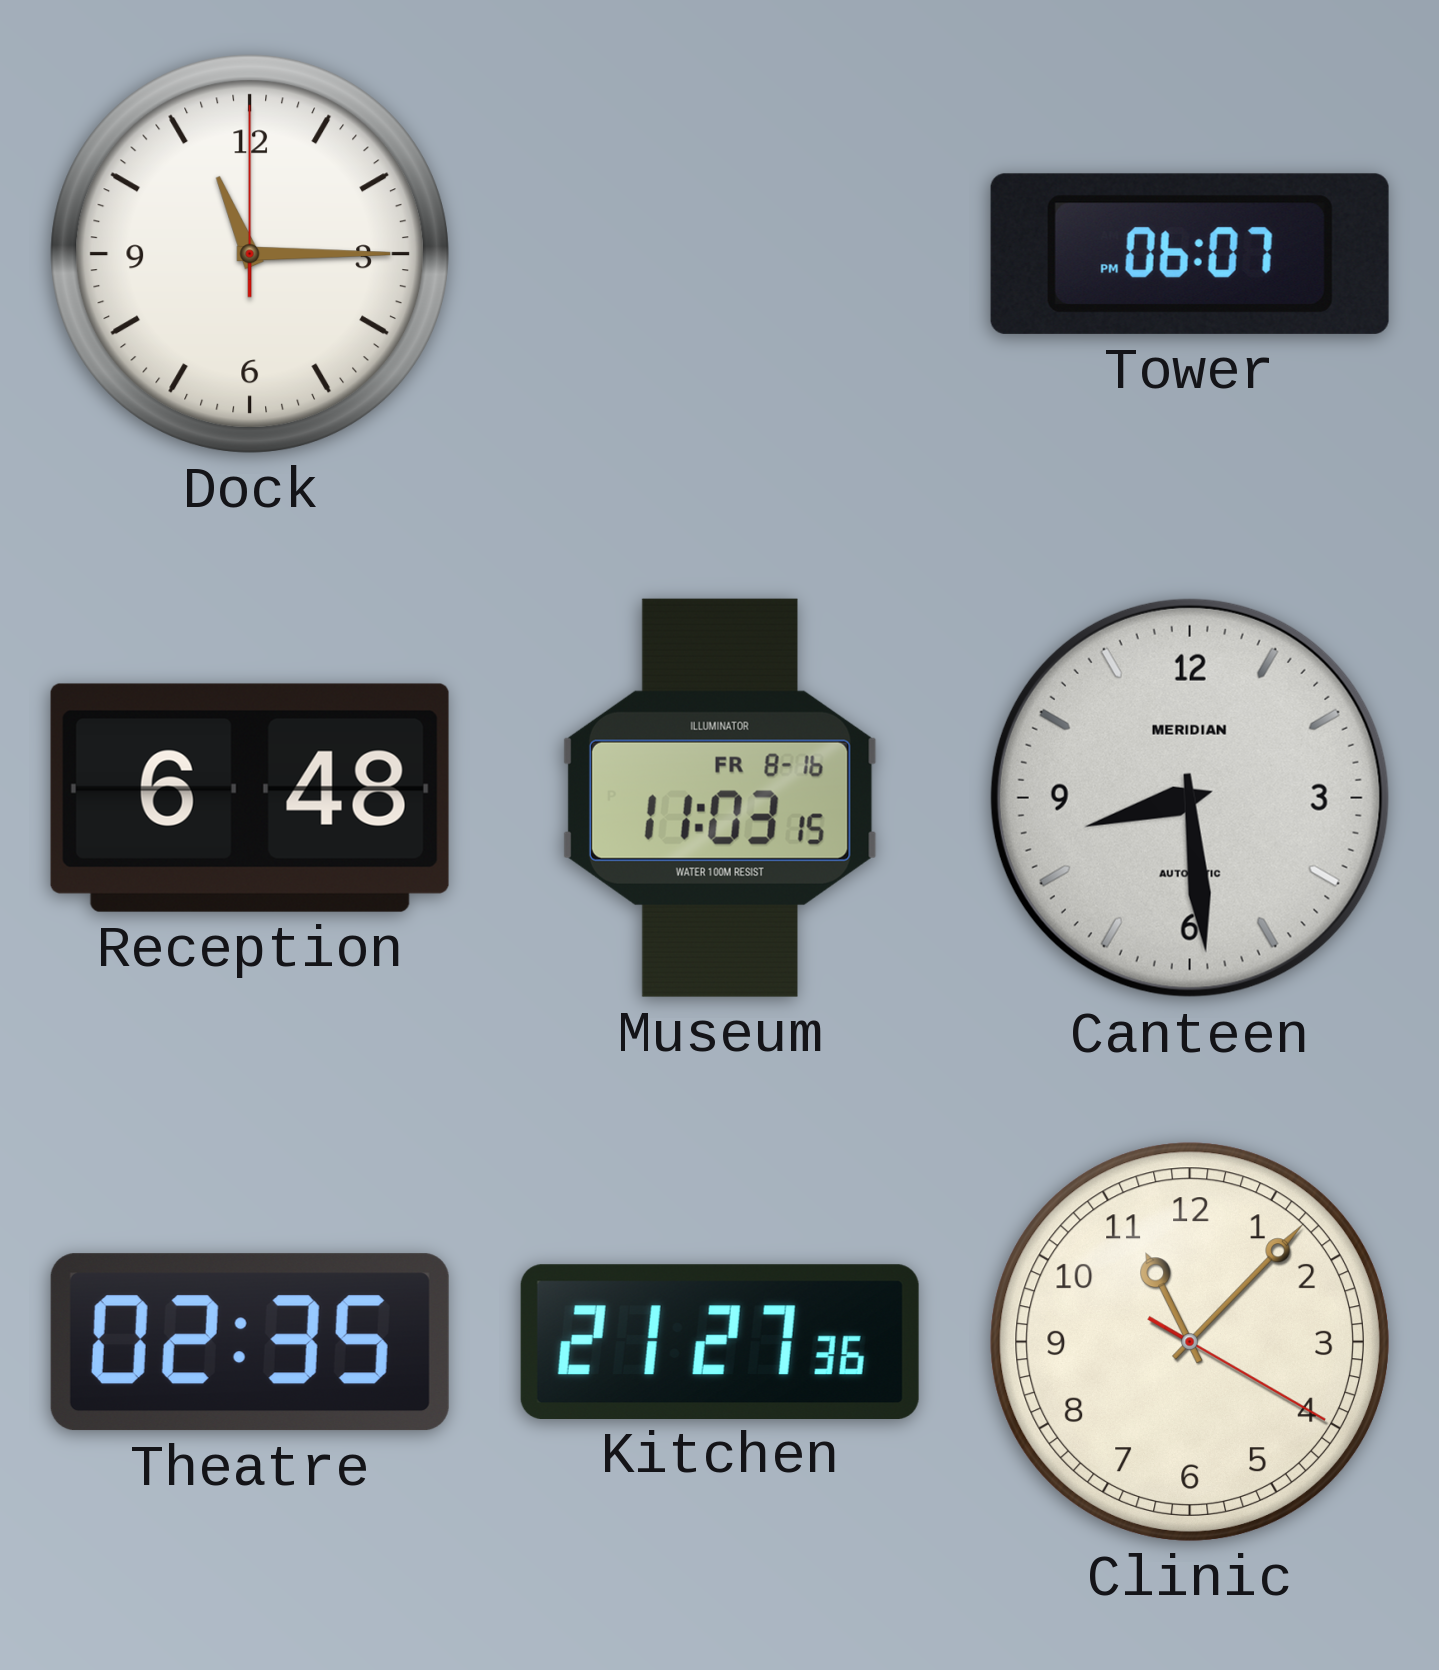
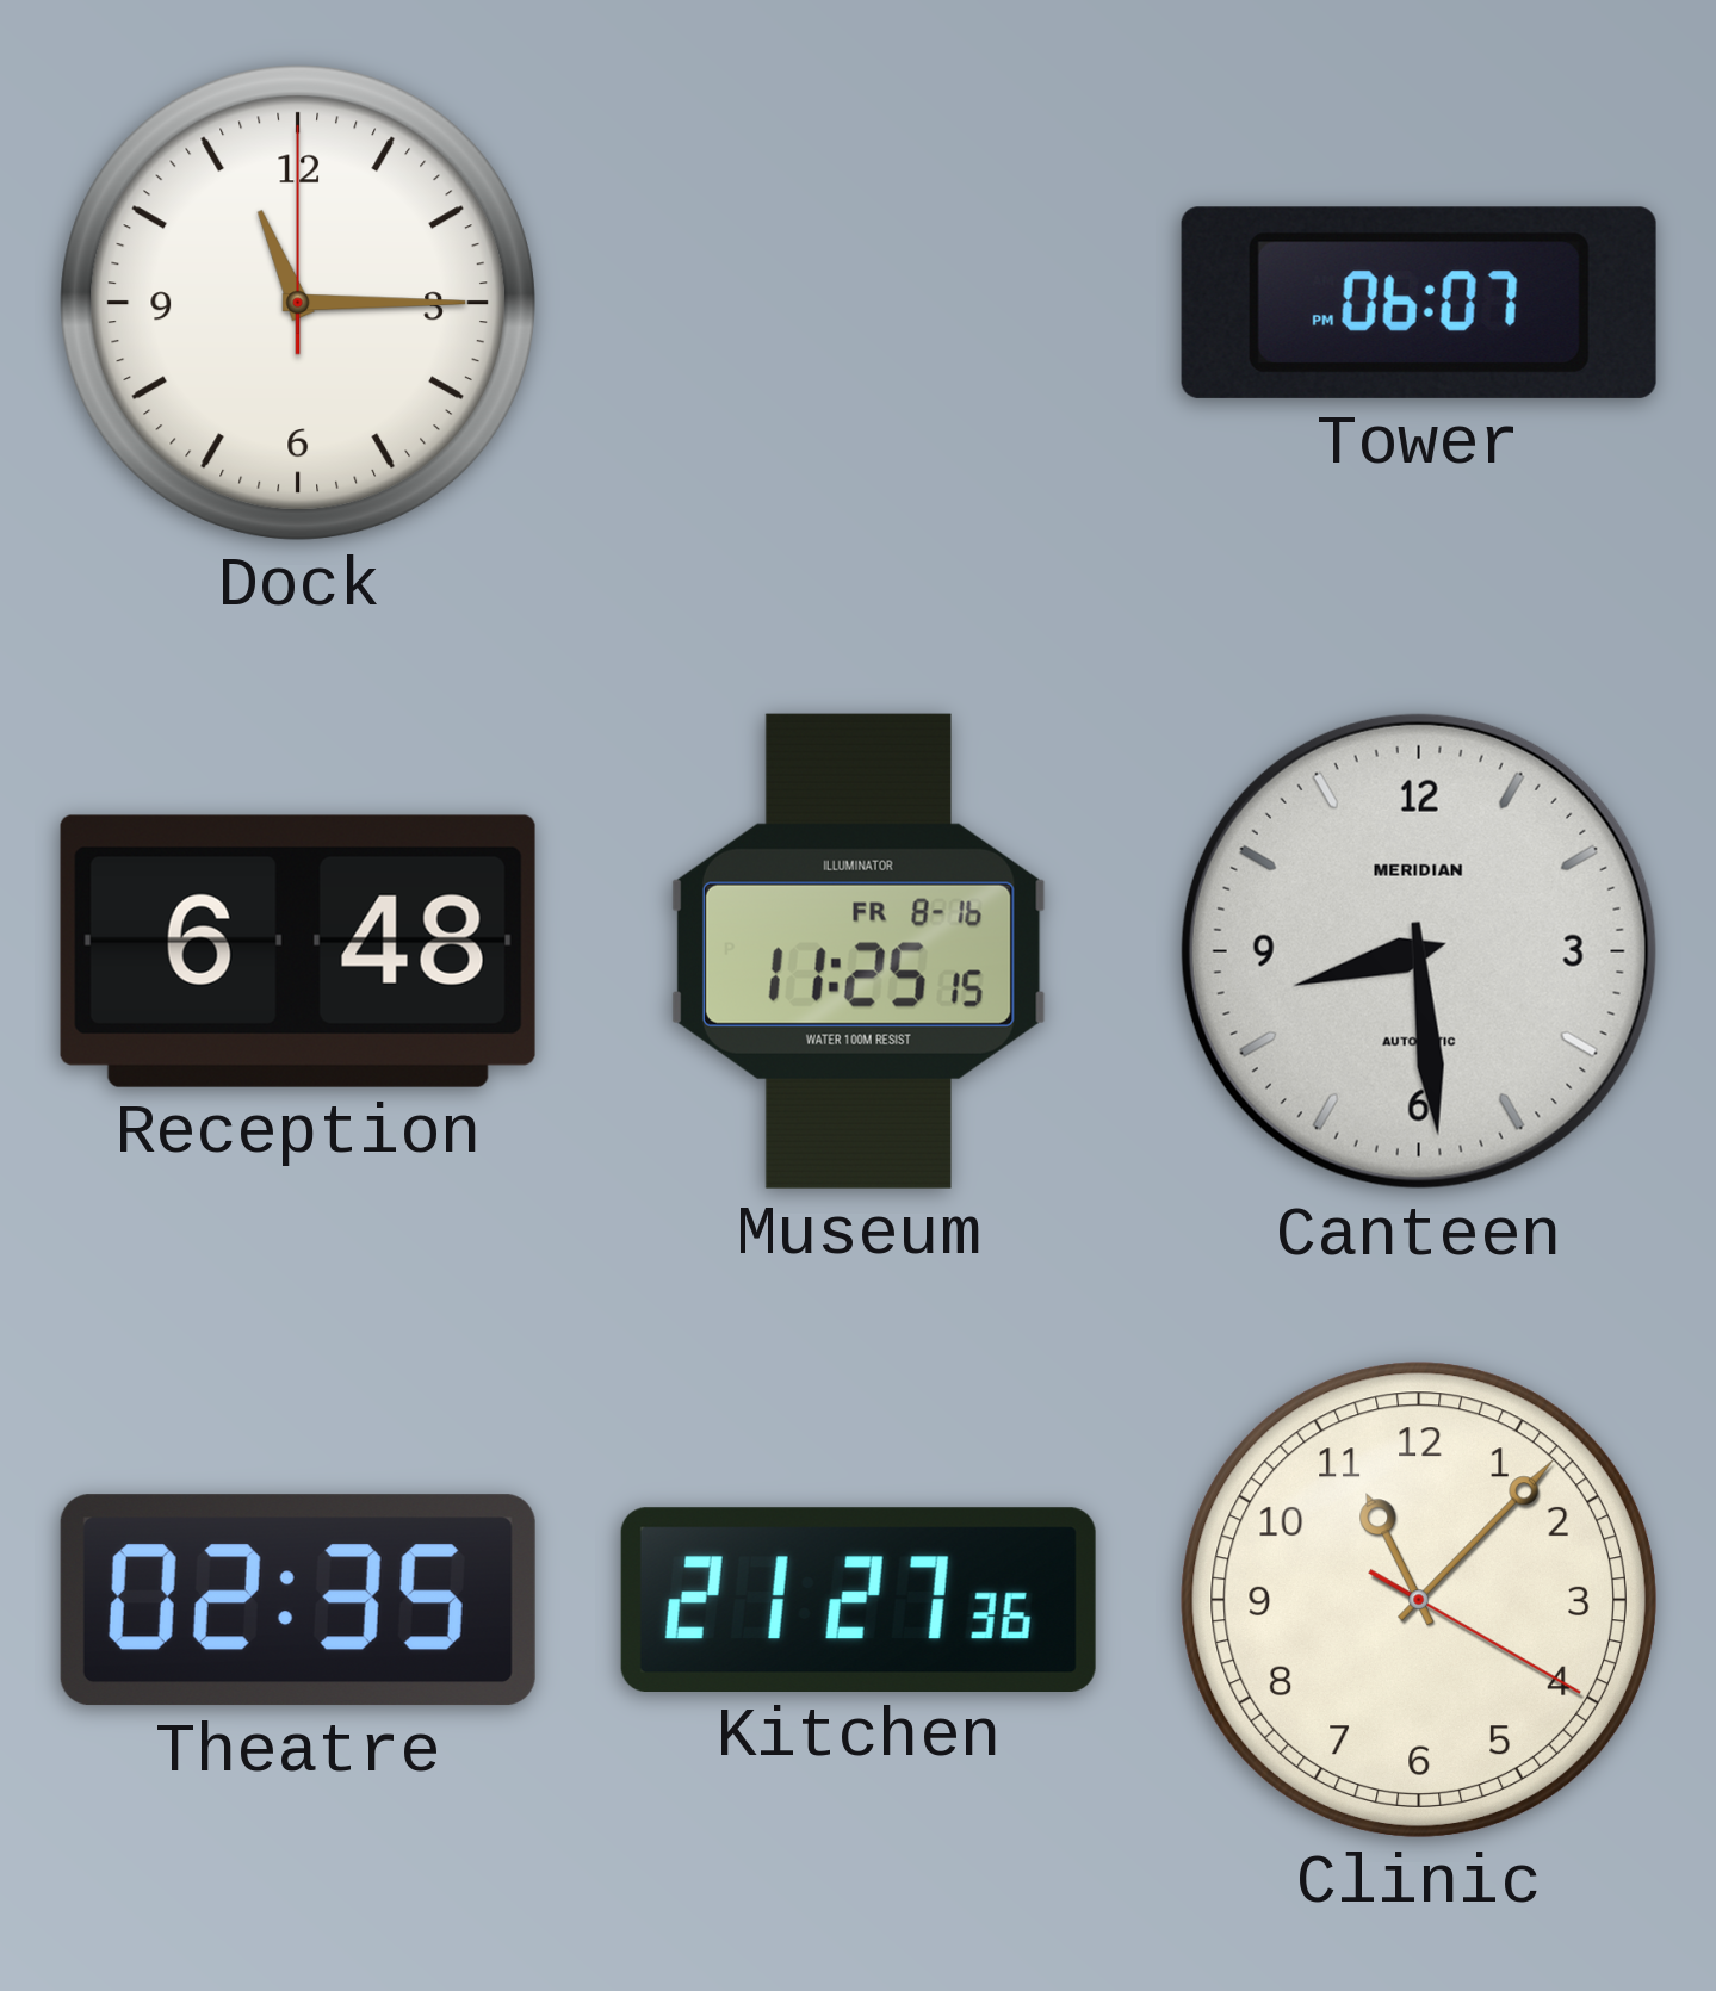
Museum: 11:03 -> 11:25 (859, 951)
